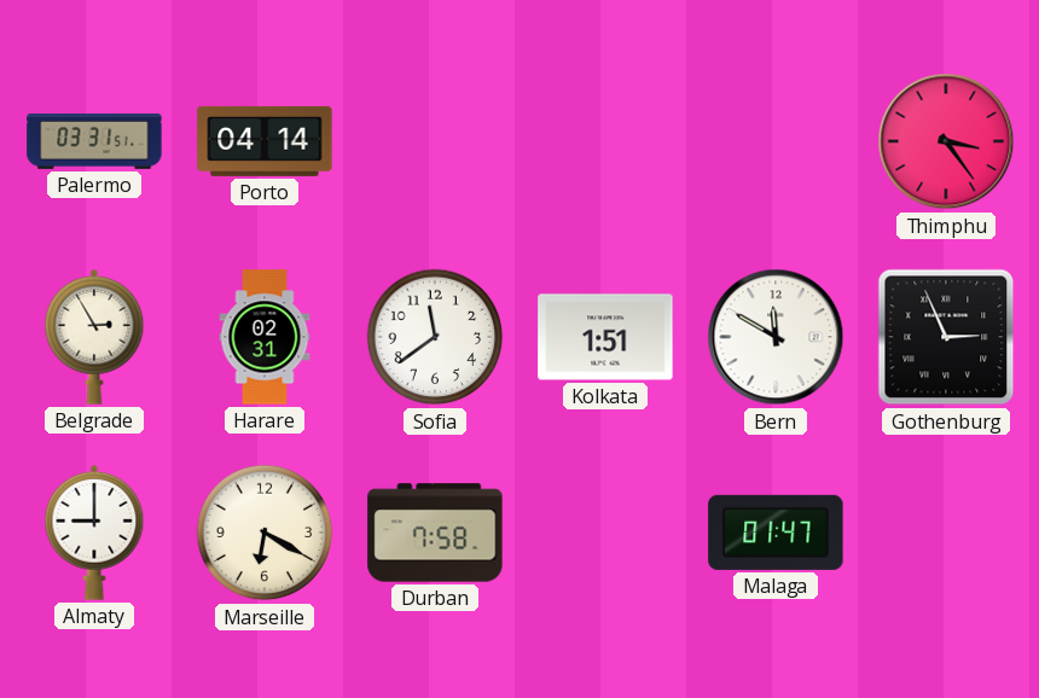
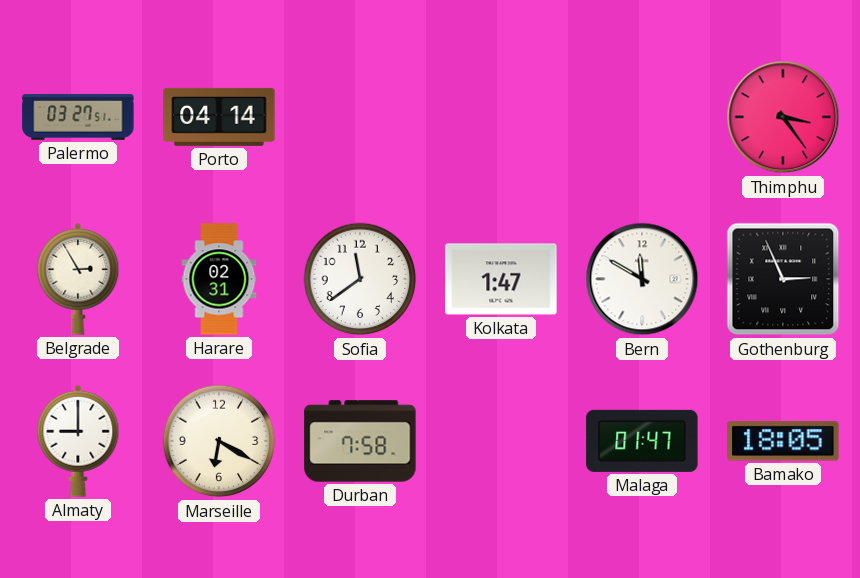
Palermo: 03:31 -> 03:27 (78, 118)
Kolkata: 1:51 -> 1:47 (501, 279)
Bamako: none -> 18:05 (783, 441)
